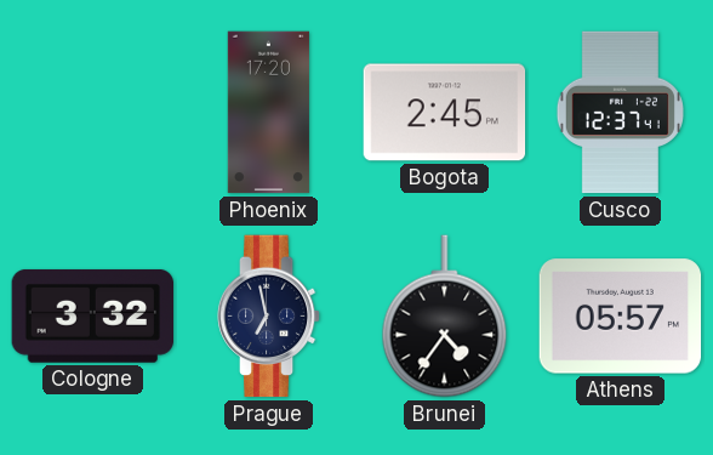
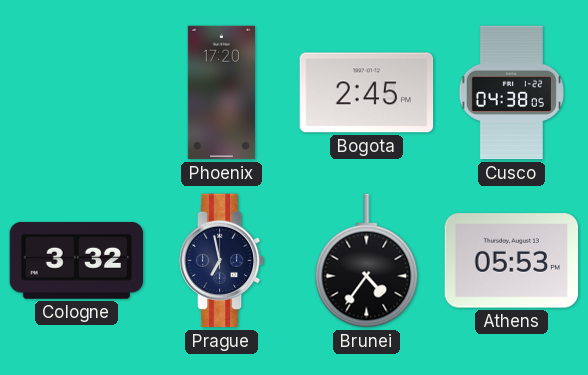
Cusco: 12:37 -> 04:38 (511, 93)
Athens: 05:57 -> 05:53 (512, 261)
